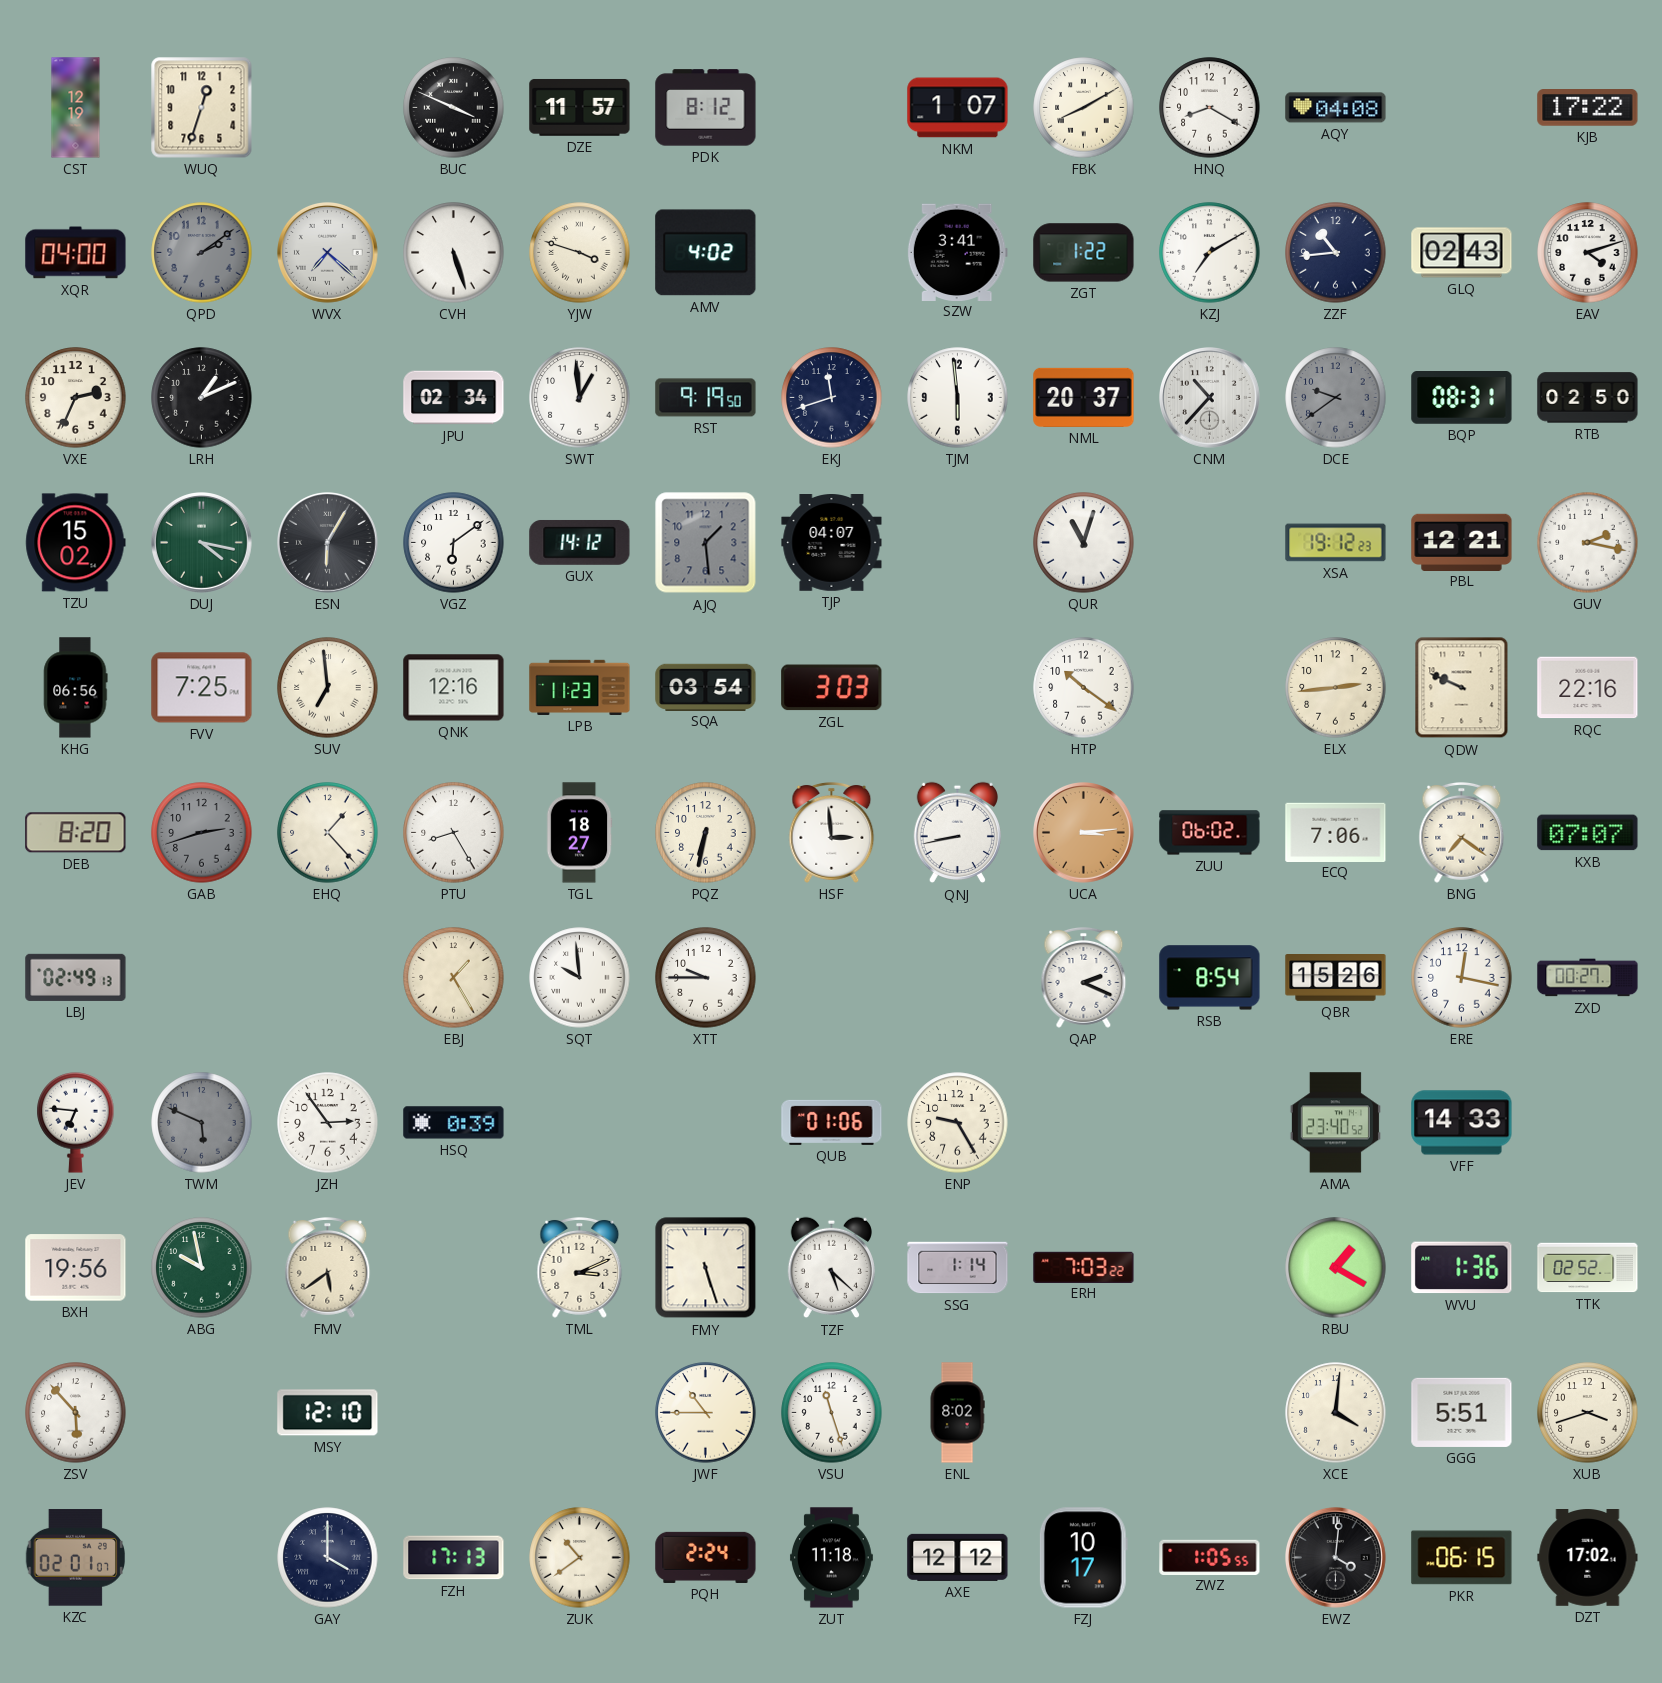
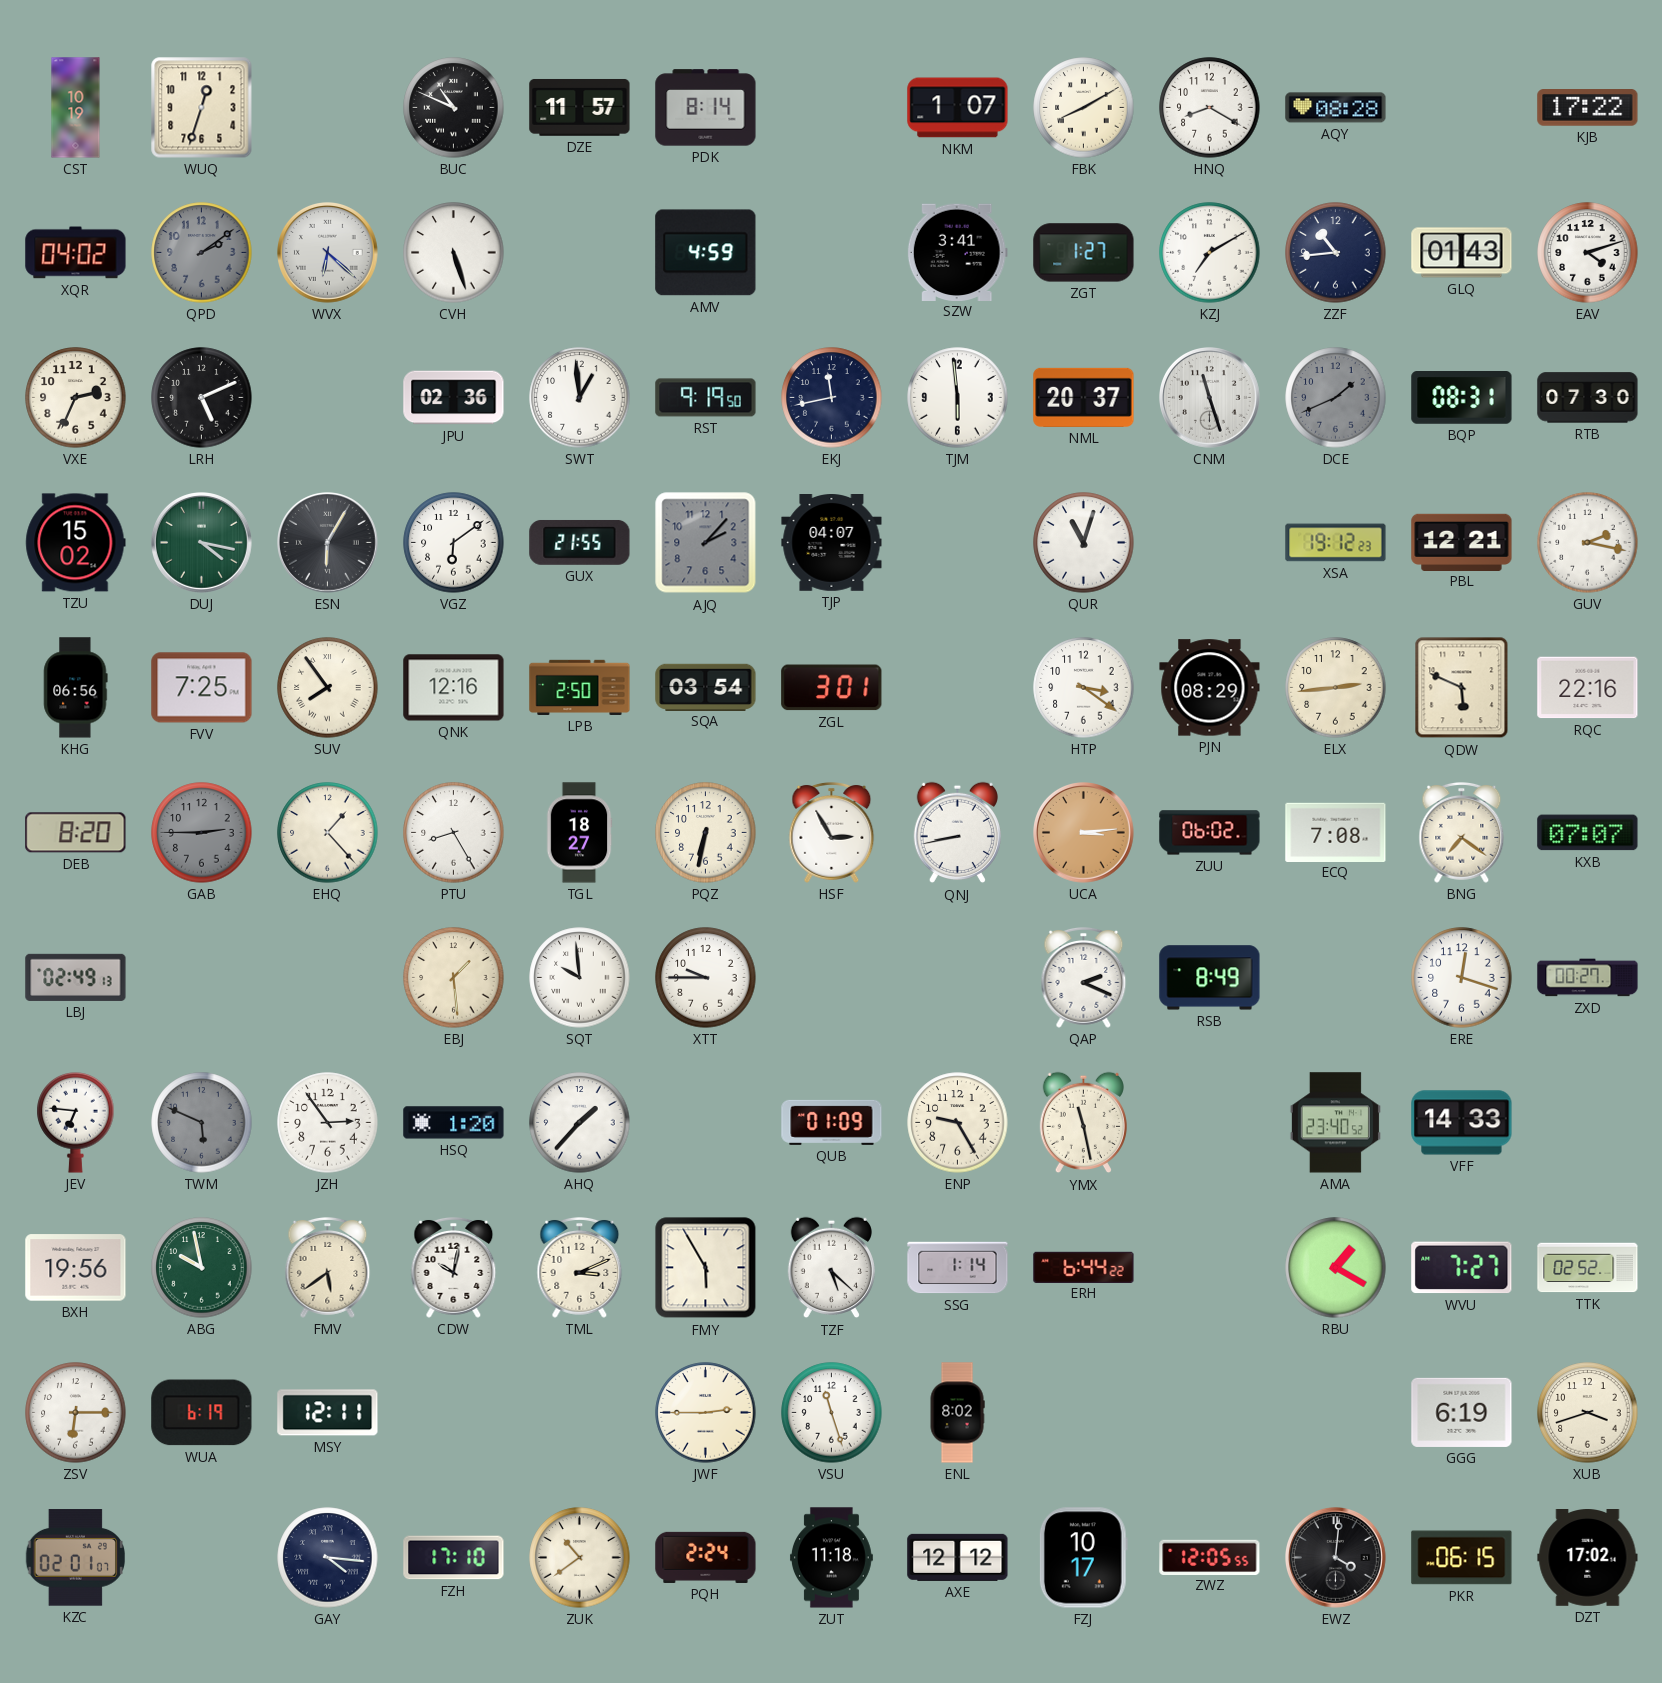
CST: 12:19 -> 10:19 (76, 108)
BUC: 3:49 -> 10:49 (454, 108)
PDK: 8:12 -> 8:14 (706, 108)
AQY: 04:08 -> 08:28 (1336, 108)
XQR: 04:00 -> 04:02 (76, 253)
WVX: 7:22 -> 6:22 (328, 253)
YJW: 3:48 -> none (580, 253)
AMV: 4:02 -> 4:59 (706, 253)
ZGT: 1:22 -> 1:27 (1084, 253)
GLQ: 02:43 -> 01:43 (1462, 253)
LRH: 1:11 -> 5:11 (202, 398)
JPU: 02:34 -> 02:36 (454, 398)
EKJ: 11:42 -> 11:43 (832, 398)
CNM: 10:37 -> 11:27 (1210, 398)
DCE: 9:39 -> 1:41 (1336, 398)
RTB: 02:50 -> 07:30 (1588, 398)
GUX: 14:12 -> 21:55 (580, 542)
AJQ: 1:29 -> 2:07 (706, 543)
SUV: 6:59 -> 7:54 (328, 688)
LPB: 11:23 -> 2:50 (580, 687)
ZGL: 3:03 -> 3:01 (832, 688)
HTP: 10:21 -> 3:21 (1084, 688)
PJN: none -> 08:29 (1210, 688)
QDW: 9:49 -> 5:49 (1462, 688)
GAB: 2:42 -> 2:45 (202, 833)
HSF: 2:59 -> 2:55 (832, 833)
ECQ: 7:06 -> 7:08 (1336, 832)
EBJ: 1:25 -> 1:29 (454, 978)
RSB: 8:54 -> 8:49 (1210, 978)
QBR: 15:26 -> none (1336, 978)
ERE: 12:17 -> 12:18 (1462, 978)
HSQ: 0:39 -> 1:20 (454, 1123)
AHQ: none -> 1:37 (580, 1123)
QUB: 01:06 -> 01:09 (832, 1122)
YMX: none -> 11:28 (1083, 1123)
CDW: none -> 10:02 (454, 1268)
FMY: 5:27 -> 5:55 (706, 1268)
ERH: 7:03 -> 6:44 (1084, 1267)
WVU: 1:36 -> 7:27 (1462, 1268)
ZSV: 5:53 -> 6:15 (76, 1413)
WUA: none -> 6:19 (202, 1413)
MSY: 12:10 -> 12:11 (328, 1413)
JWF: 10:45 -> 2:45 (706, 1413)
XCE: 4:01 -> none (1336, 1413)
GGG: 5:51 -> 6:19 (1462, 1412)
GAY: 4:00 -> 4:16 (328, 1558)
FZH: 17:13 -> 17:10 (454, 1558)
ZWZ: 1:05 -> 12:05 (1210, 1557)
